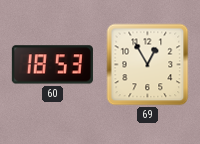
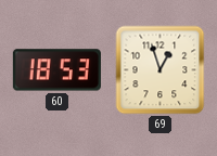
69: 12:55 -> 12:57 (161, 70)
